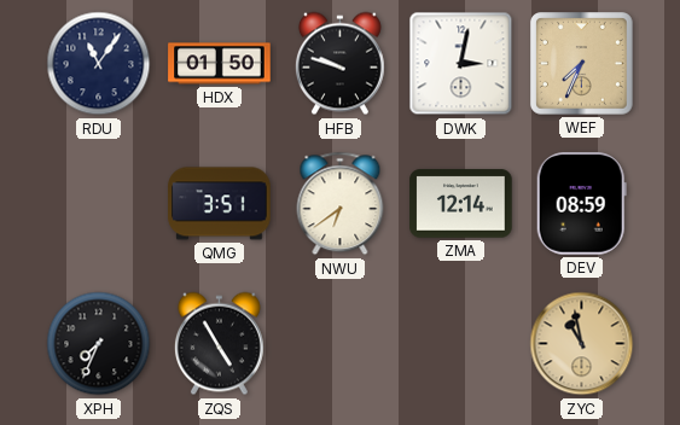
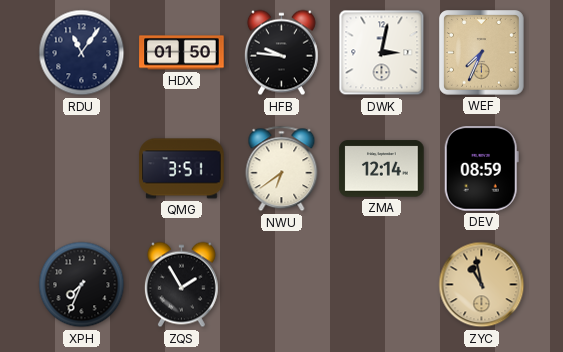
HFB: 9:48 -> 9:46 (281, 53)
ZQS: 4:55 -> 1:55 (181, 285)
